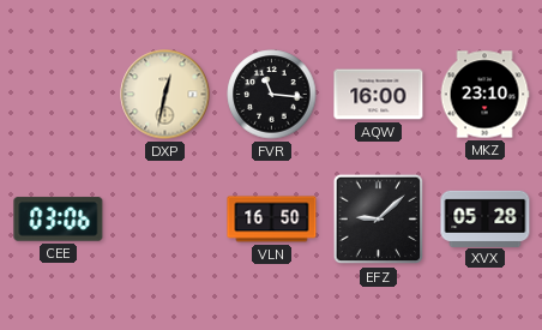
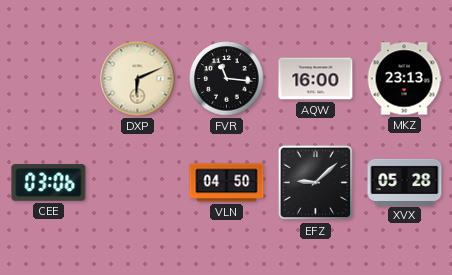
DXP: 12:32 -> 6:11 (138, 79)
MKZ: 23:10 -> 23:13 (404, 79)
VLN: 16:50 -> 04:50 (227, 183)
